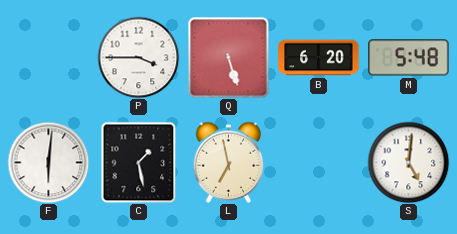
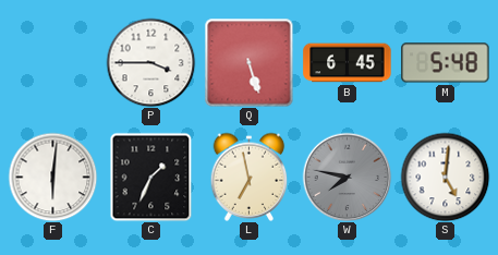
B: 6:20 -> 6:45 (348, 63)
C: 1:28 -> 1:34 (151, 177)
W: none -> 7:47 (347, 177)
